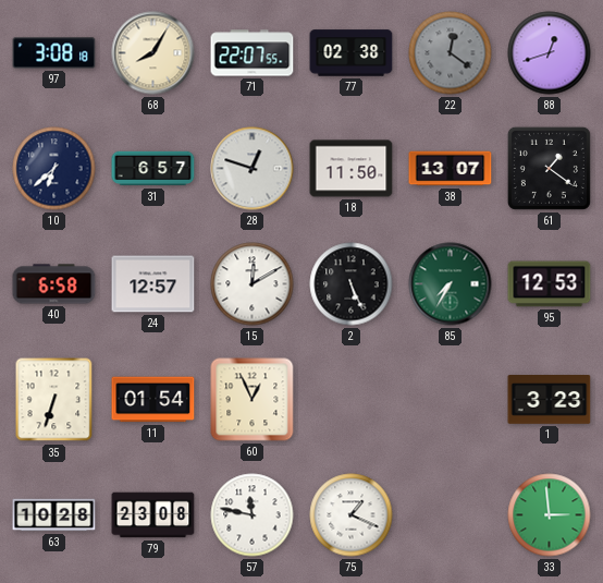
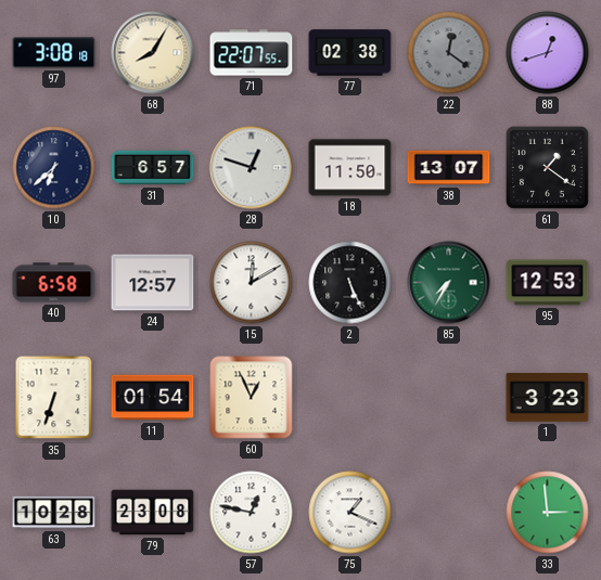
57: 11:47 -> 12:47 (252, 513)
